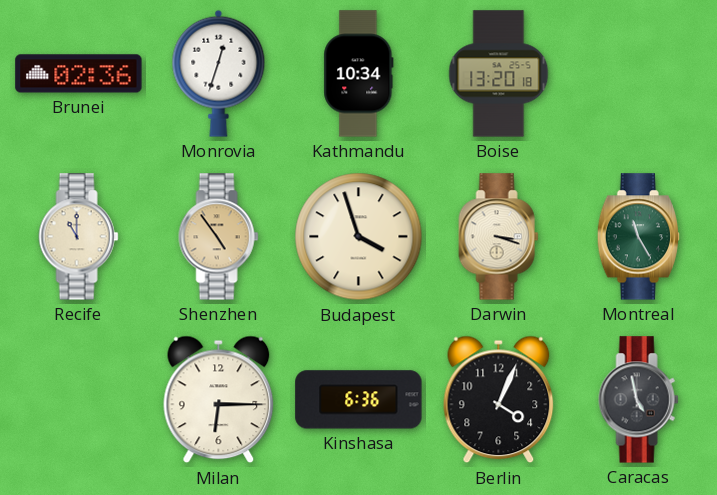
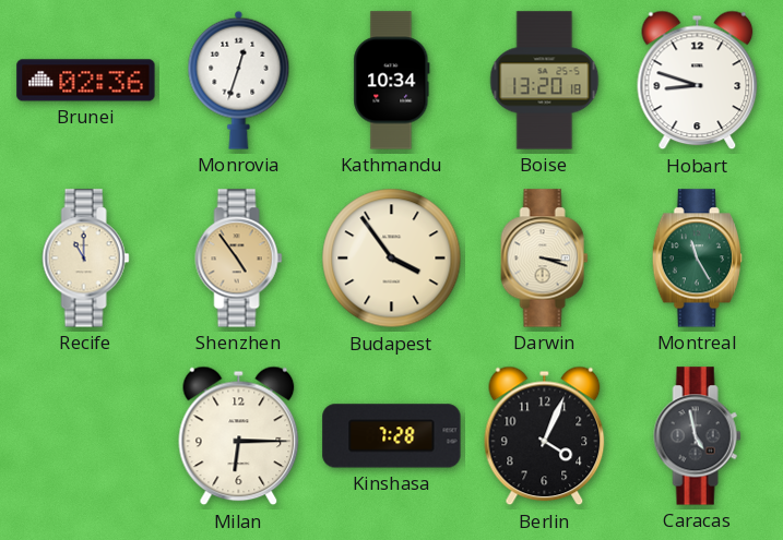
Hobart: none -> 8:48 (698, 81)
Budapest: 3:57 -> 3:54 (392, 259)
Kinshasa: 6:36 -> 7:28 (392, 436)
